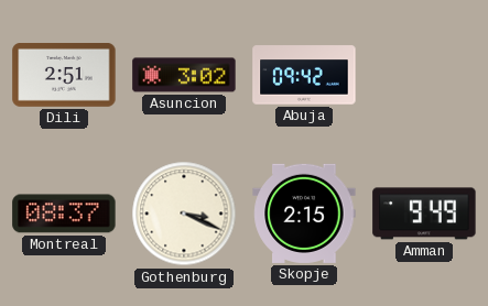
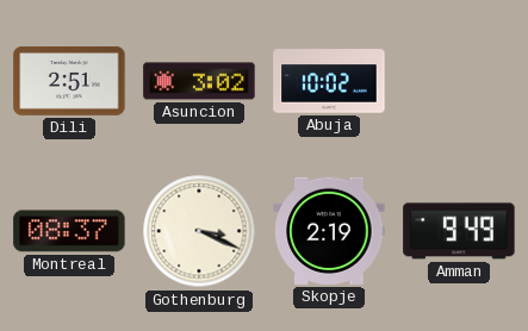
Abuja: 09:42 -> 10:02 (329, 81)
Skopje: 2:15 -> 2:19 (329, 231)
